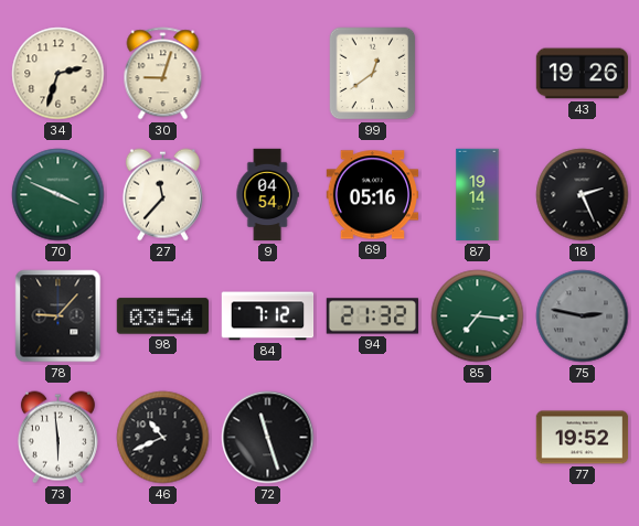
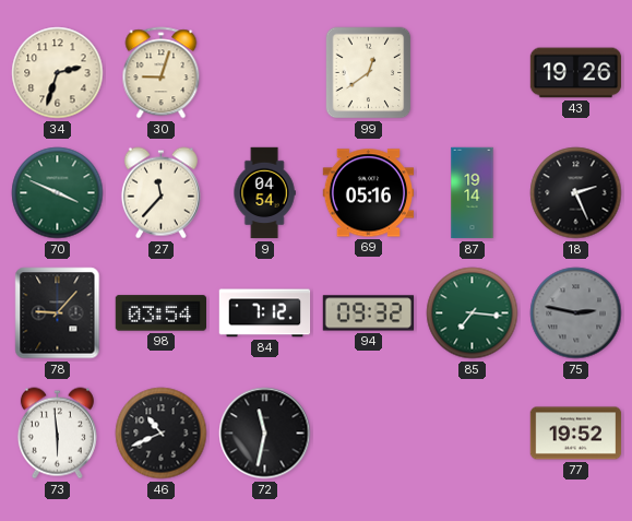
94: 21:32 -> 09:32 (369, 313)
72: 11:27 -> 11:32 (265, 434)
